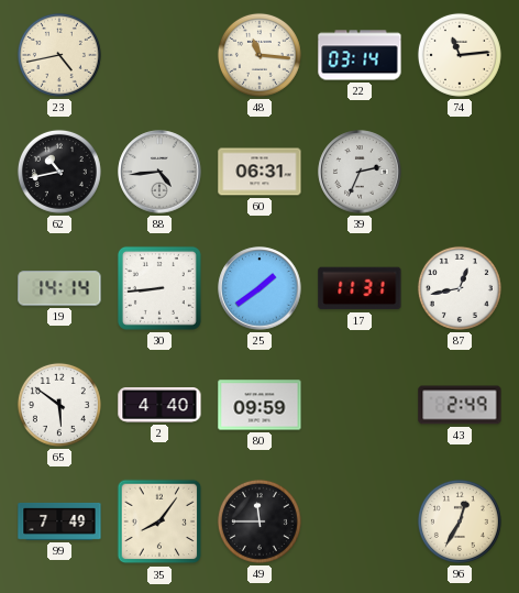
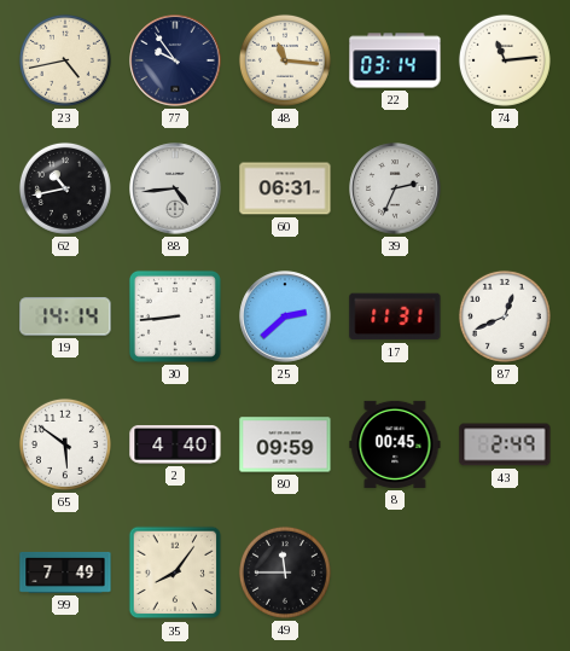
77: none -> 9:54 (175, 60)
25: 1:39 -> 2:38 (285, 316)
87: 12:43 -> 12:41 (505, 316)
8: none -> 00:45 (395, 444)
96: 12:35 -> none (460, 521)
